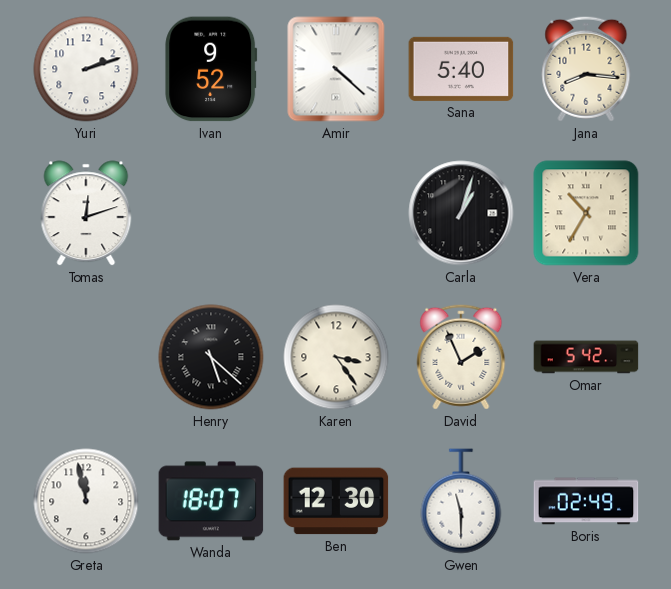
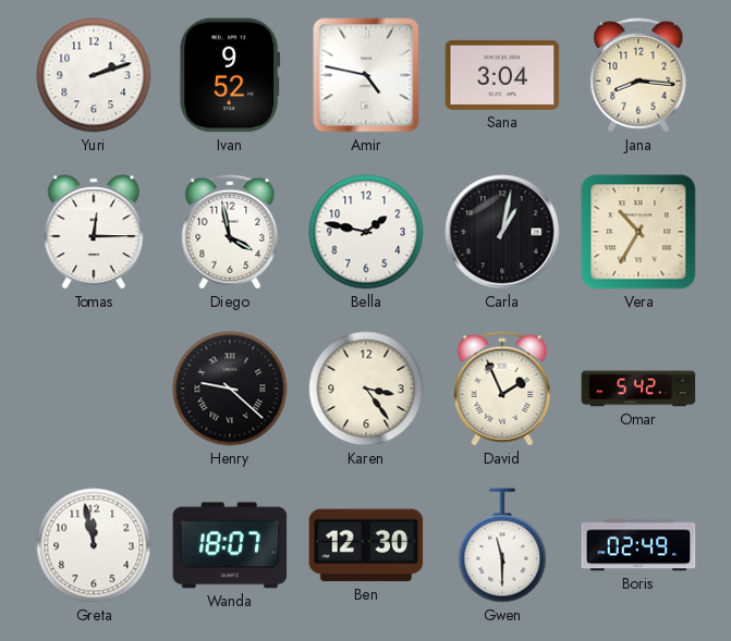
Amir: 4:22 -> 4:47 (366, 75)
Sana: 5:40 -> 3:04 (502, 75)
Tomas: 12:12 -> 12:15 (94, 232)
Diego: none -> 3:58 (230, 232)
Bella: none -> 1:47 (366, 232)
Carla: 1:03 -> 1:02 (502, 232)
Henry: 5:22 -> 9:22 (230, 389)
